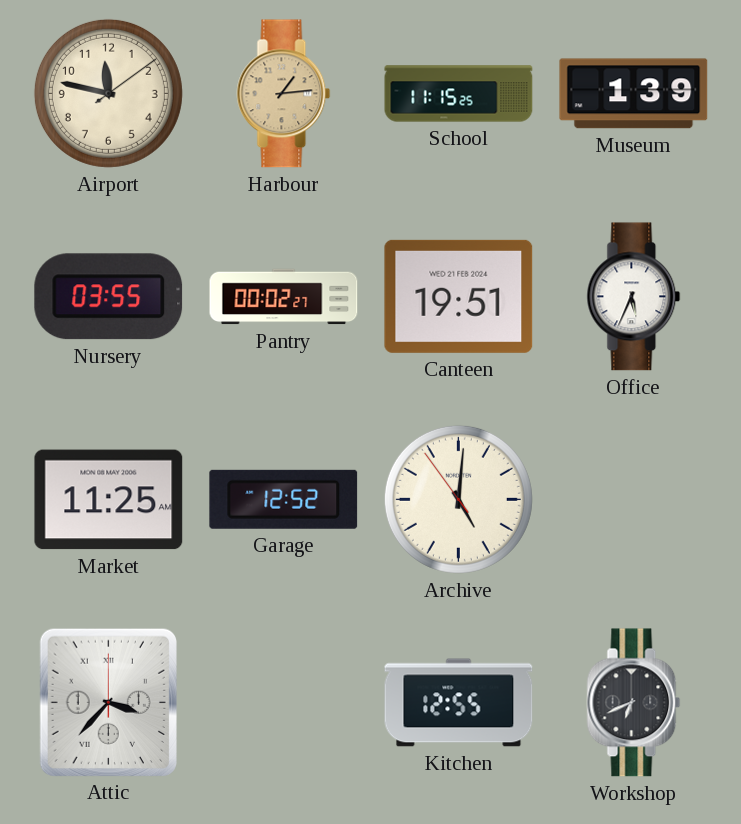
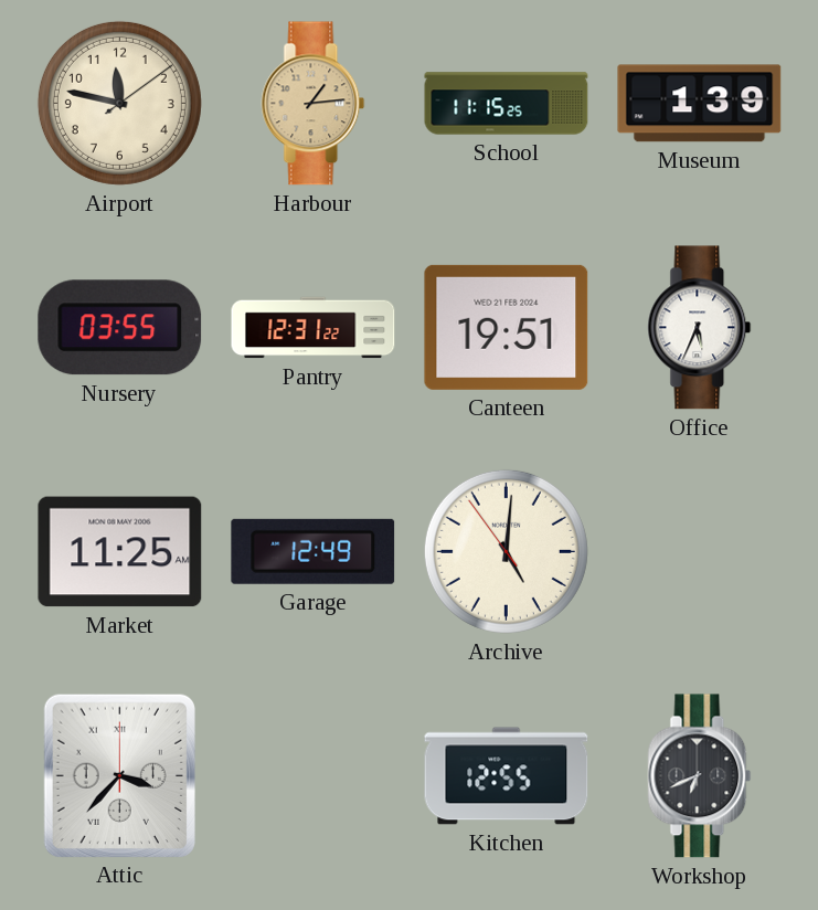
Pantry: 00:02 -> 12:31 (314, 328)
Garage: 12:52 -> 12:49 (314, 551)
